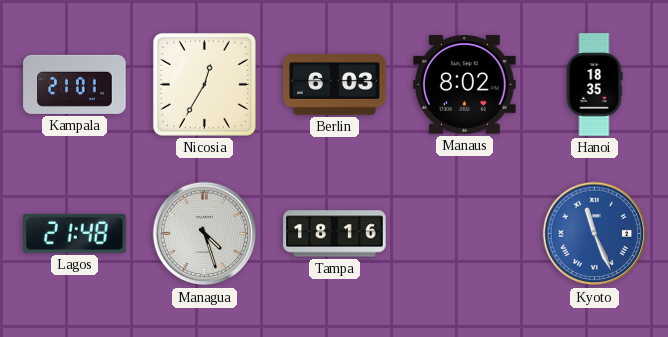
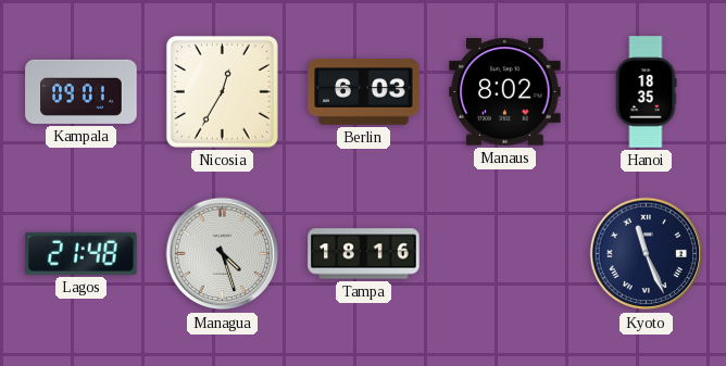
Kampala: 21:01 -> 09:01 (82, 91)
Kyoto dial: blue -> navy (647, 254)
